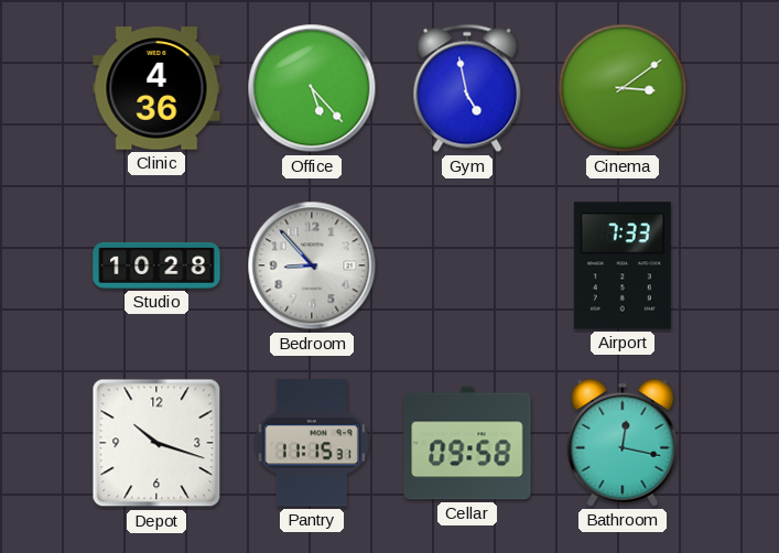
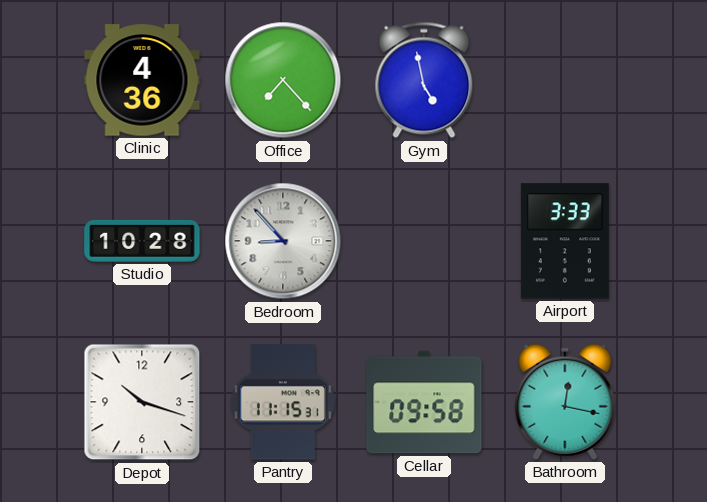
Office: 5:23 -> 7:23 (283, 80)
Cinema: 3:09 -> none (623, 88)
Airport: 7:33 -> 3:33 (565, 241)
